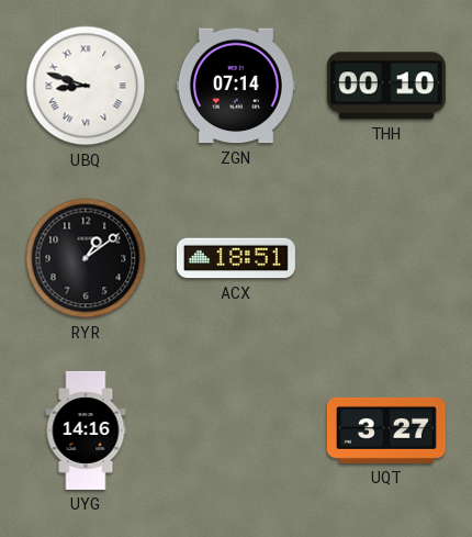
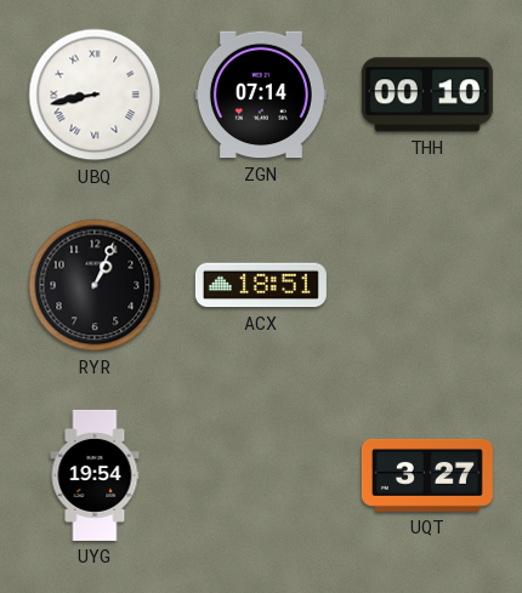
UBQ: 8:48 -> 8:43 (95, 95)
RYR: 1:09 -> 1:04 (95, 285)
UYG: 14:16 -> 19:54 (95, 475)
